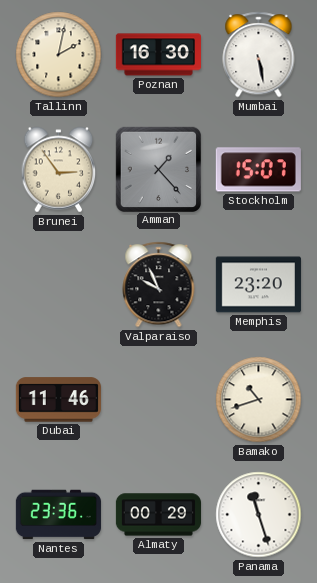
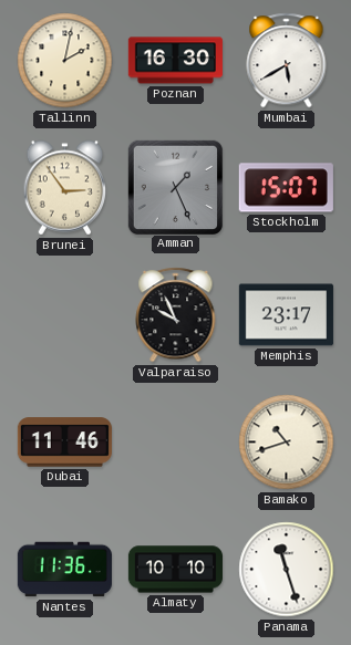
Mumbai: 5:28 -> 5:40 (287, 61)
Amman: 1:23 -> 1:26 (175, 187)
Memphis: 23:20 -> 23:17 (286, 315)
Nantes: 23:36 -> 11:36 (64, 570)
Almaty: 00:29 -> 10:10 (175, 570)
